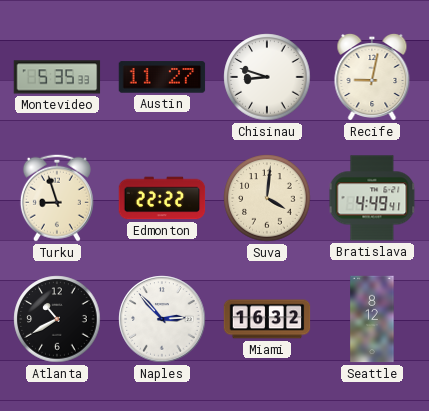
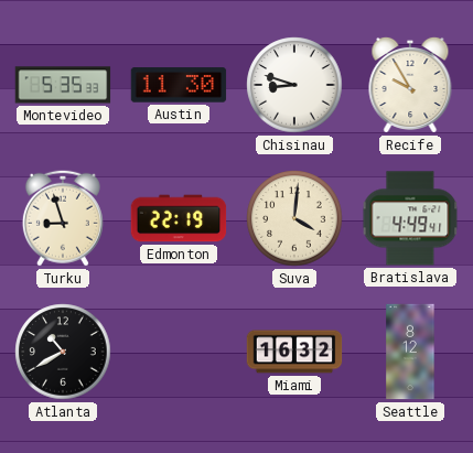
Austin: 11:27 -> 11:30 (179, 85)
Recife: 9:02 -> 9:55 (410, 85)
Edmonton: 22:22 -> 22:19 (179, 218)
Naples: 2:53 -> none (162, 319)
